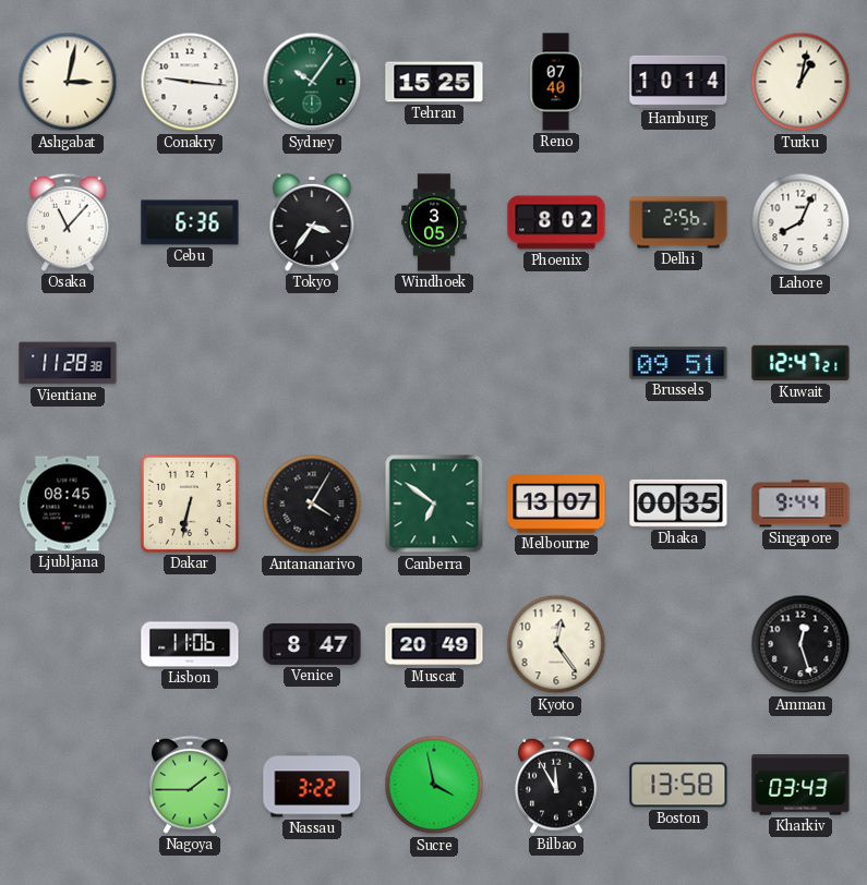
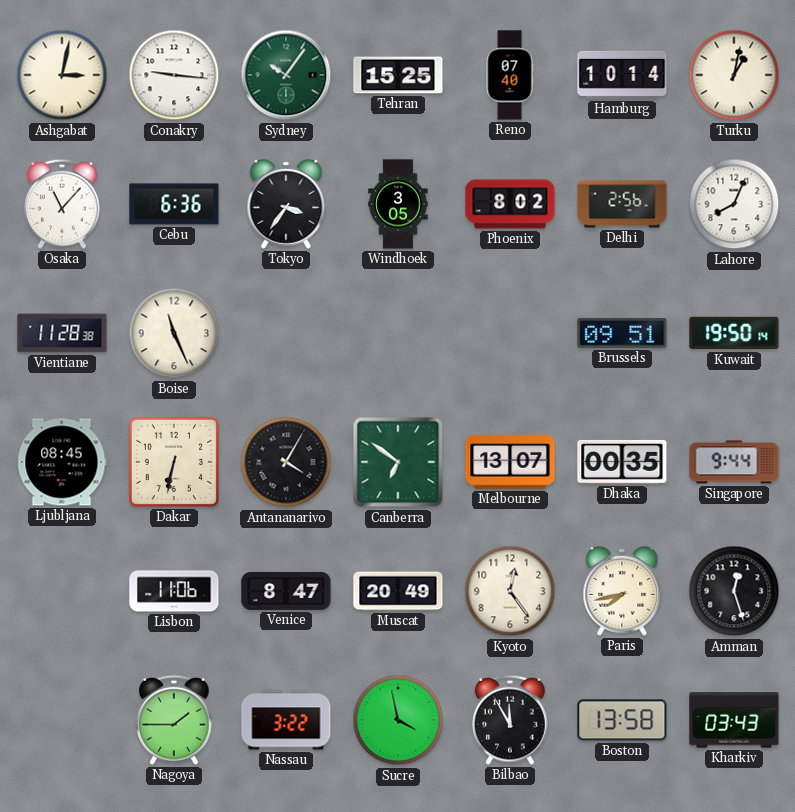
Boise: none -> 11:26 (174, 333)
Kuwait: 12:47 -> 19:50 (734, 333)
Paris: none -> 7:43 (622, 591)
